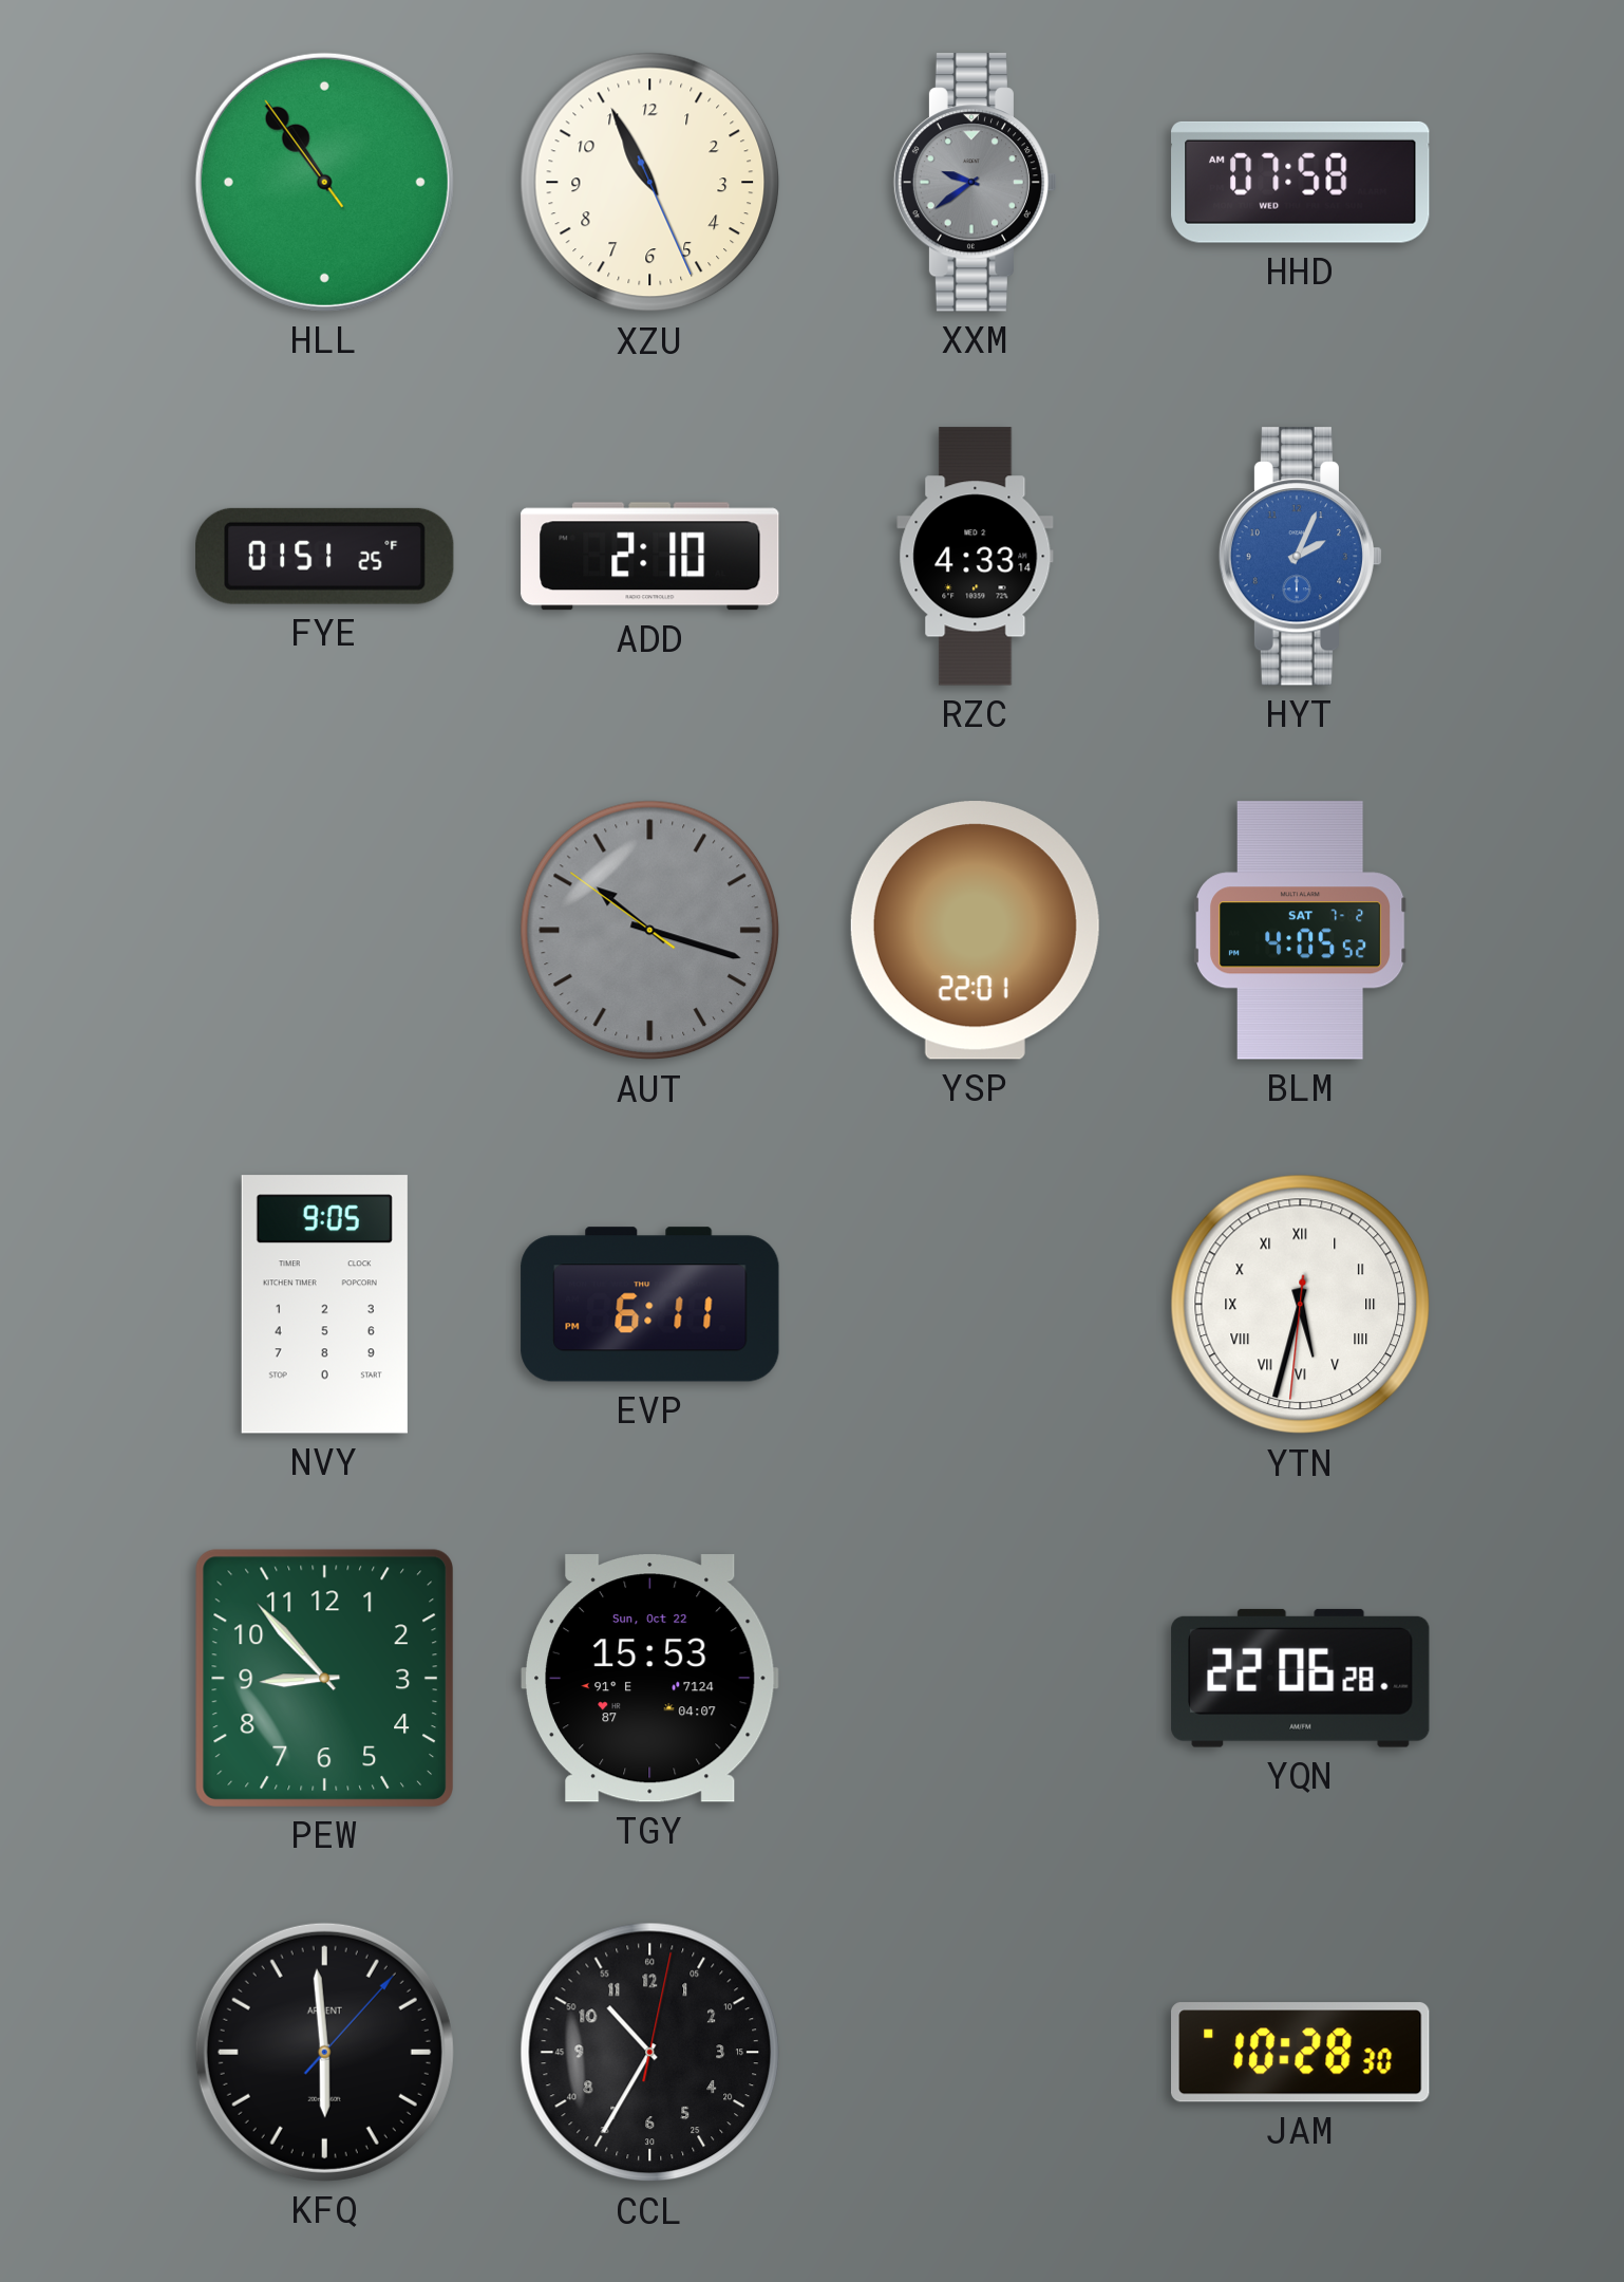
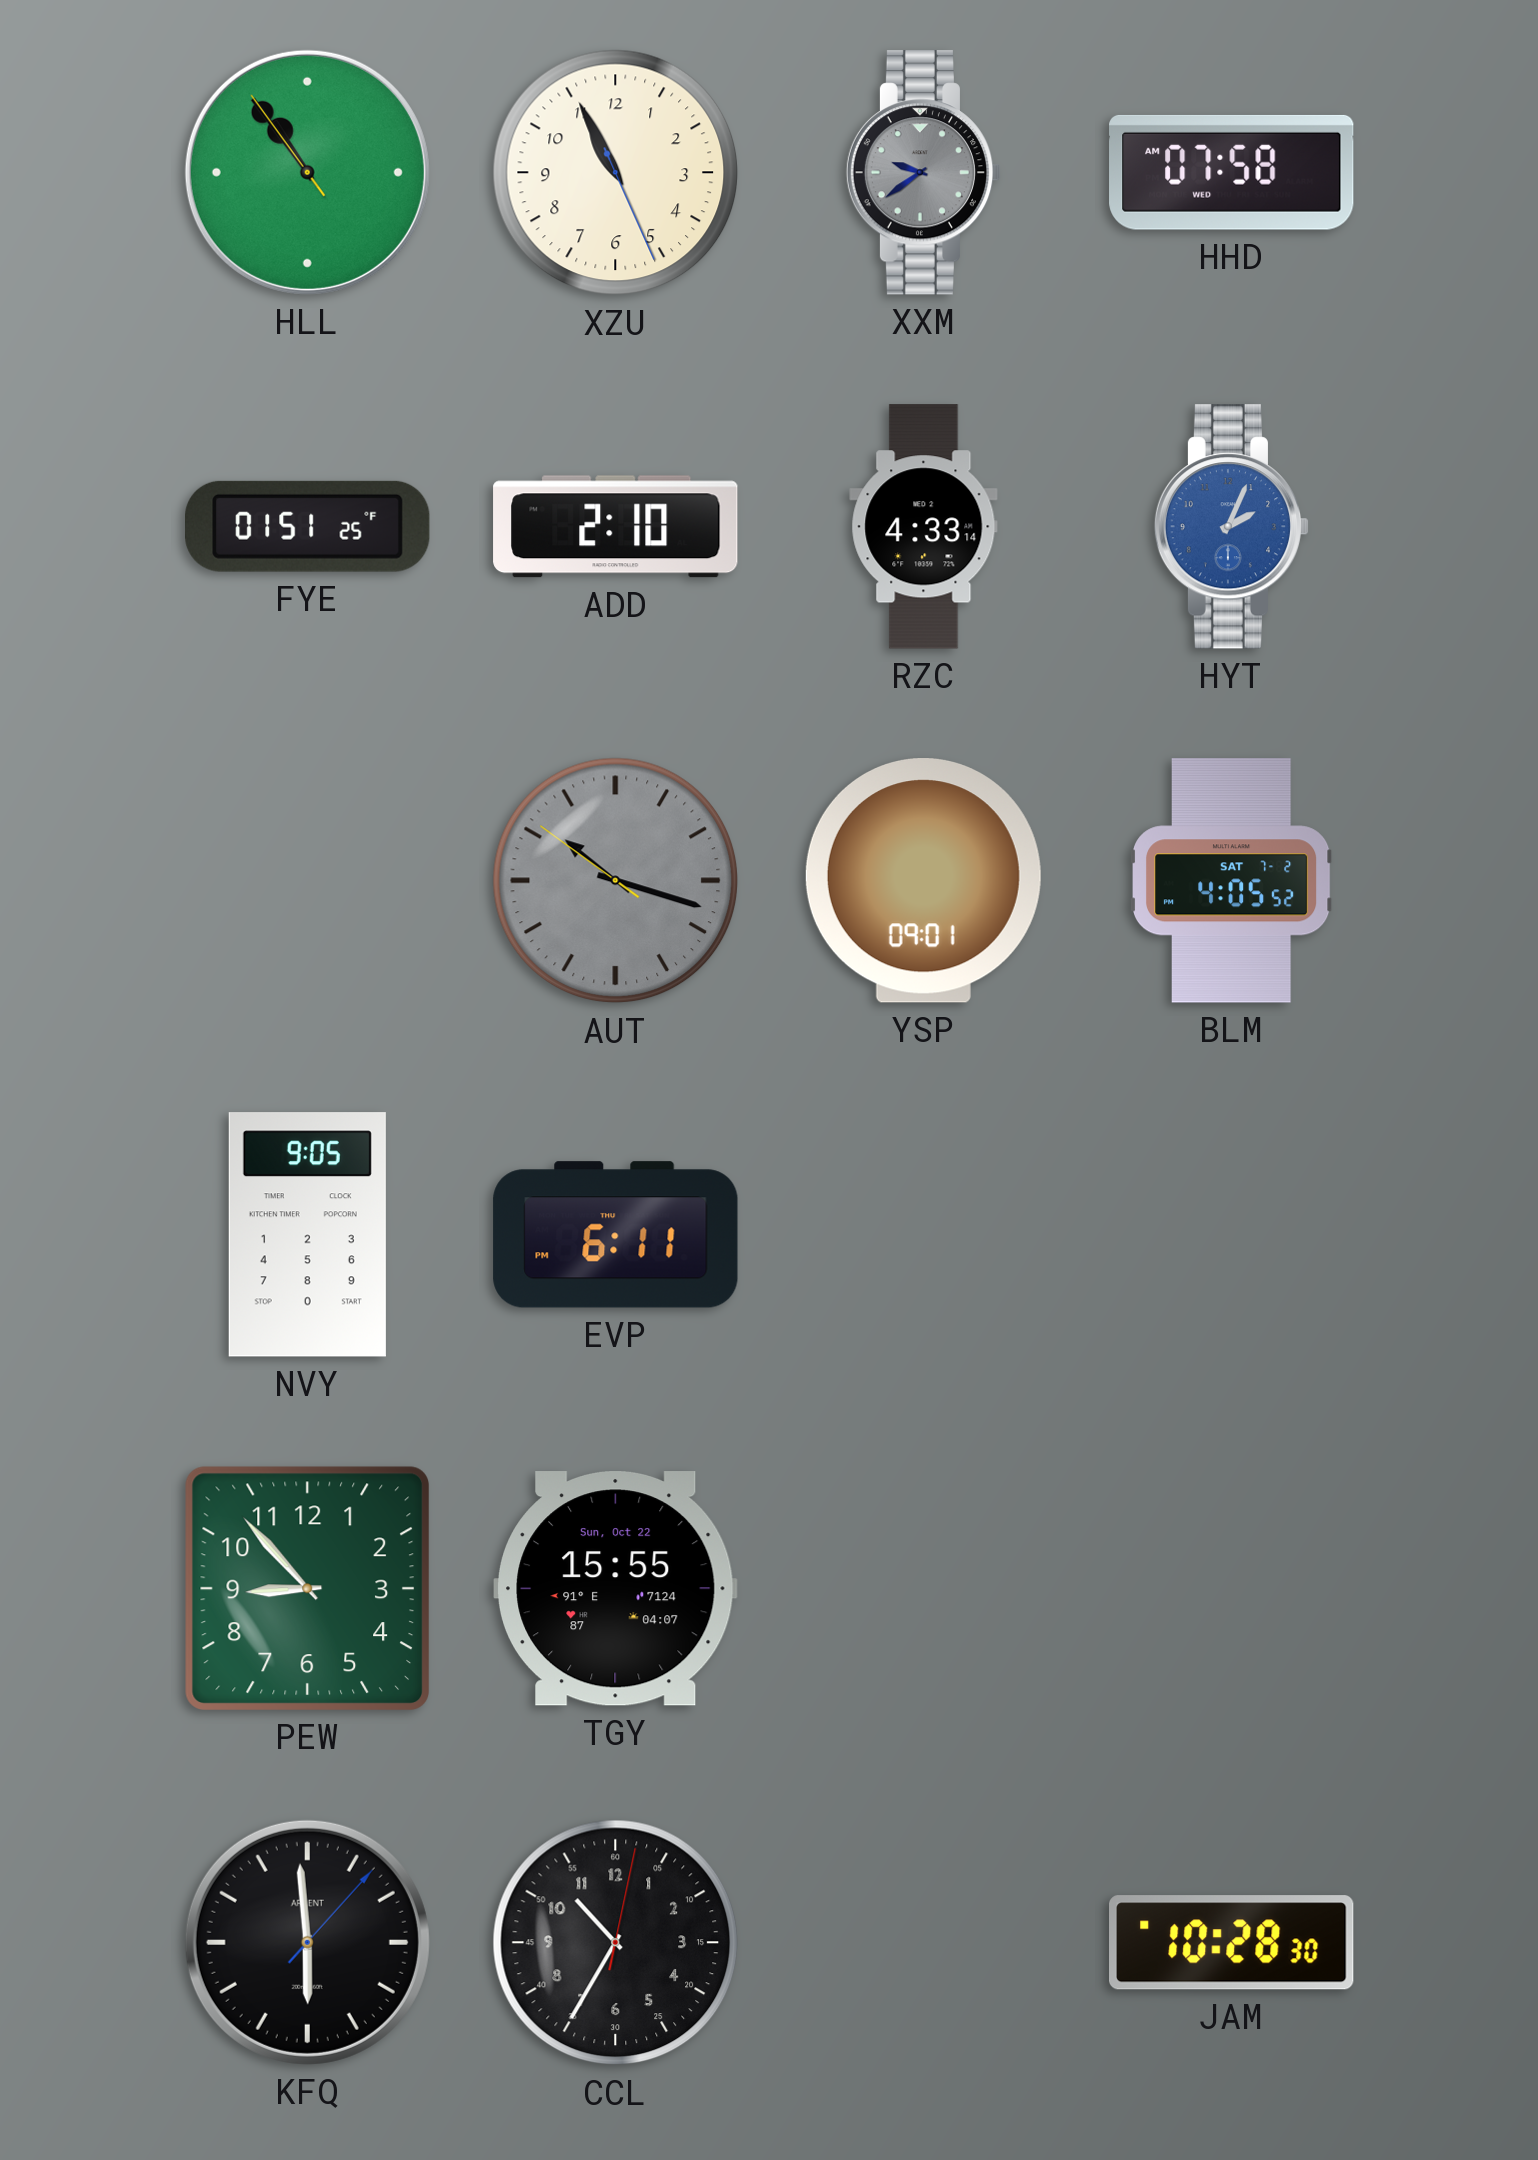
YSP: 22:01 -> 09:01 (923, 881)
YTN: 5:32 -> none (1301, 1305)
TGY: 15:53 -> 15:55 (616, 1589)
YQN: 22:06 -> none (1301, 1678)
